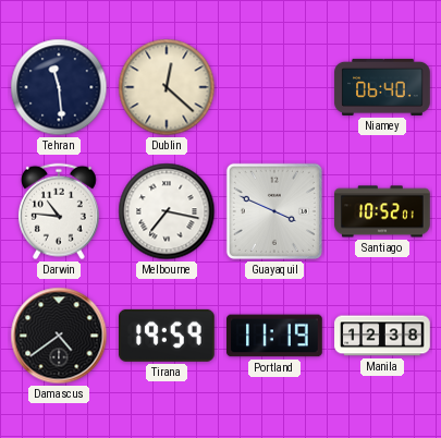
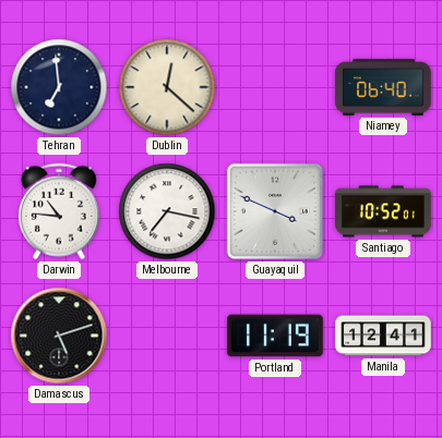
Tehran: 11:29 -> 6:59 (59, 87)
Damascus: 4:39 -> 5:12 (59, 336)
Tirana: 19:59 -> none (167, 336)
Manila: 12:38 -> 12:41 (383, 336)
